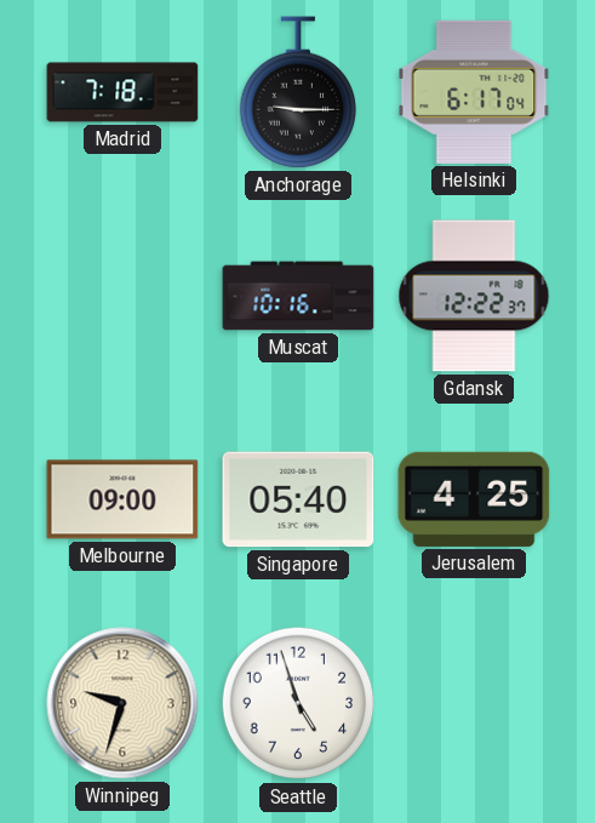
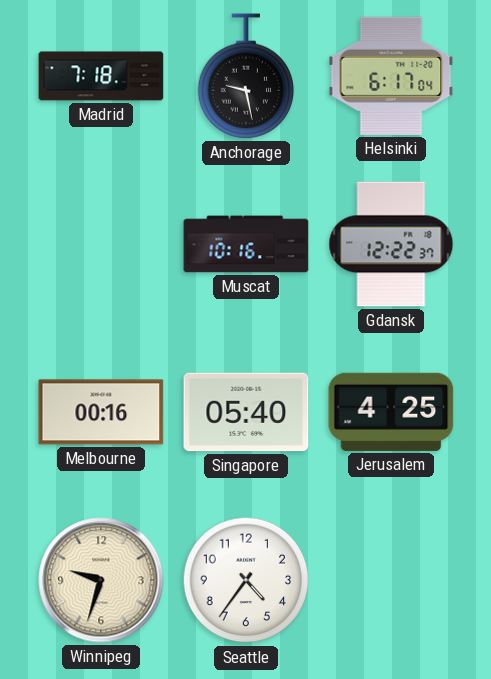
Anchorage: 9:15 -> 9:28 (246, 76)
Melbourne: 09:00 -> 00:16 (101, 412)
Seattle: 4:57 -> 4:36 (246, 580)
